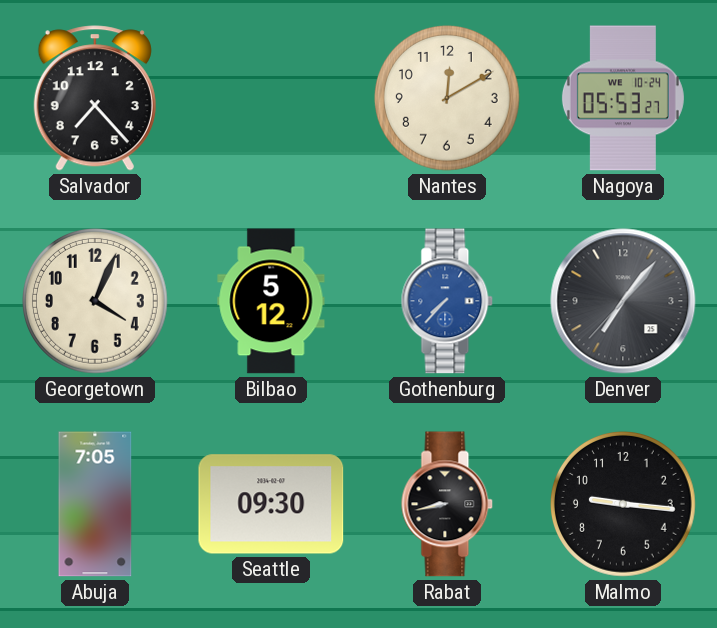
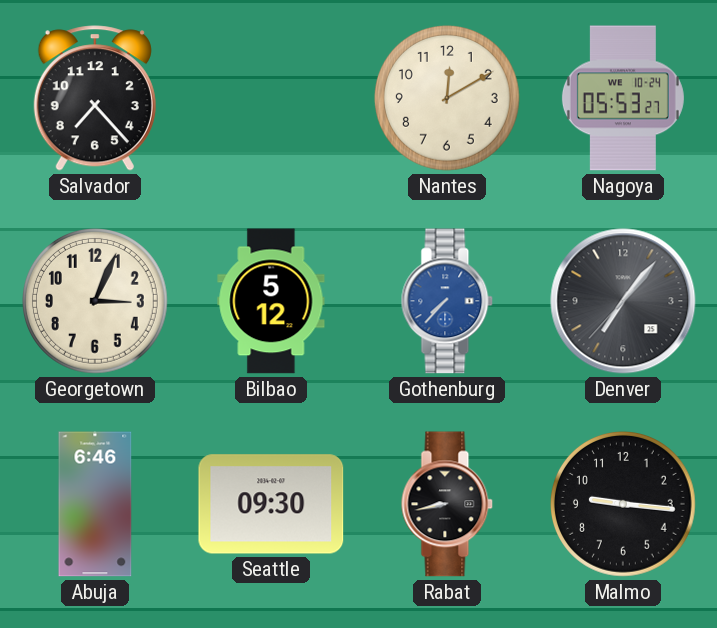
Georgetown: 4:04 -> 3:04 (96, 302)
Abuja: 7:05 -> 6:46 (95, 504)
